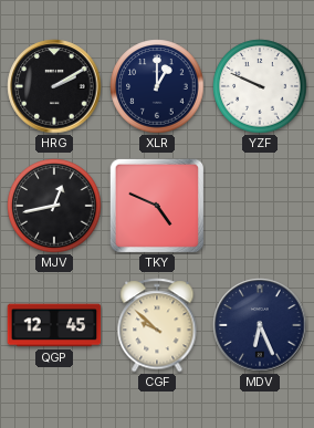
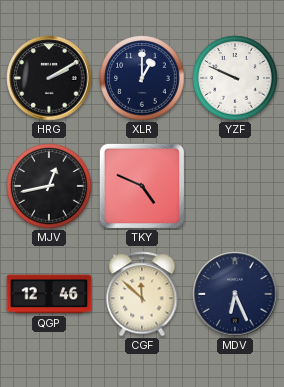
QGP: 12:45 -> 12:46 (49, 294)
CGF: 9:52 -> 11:52 (142, 294)
